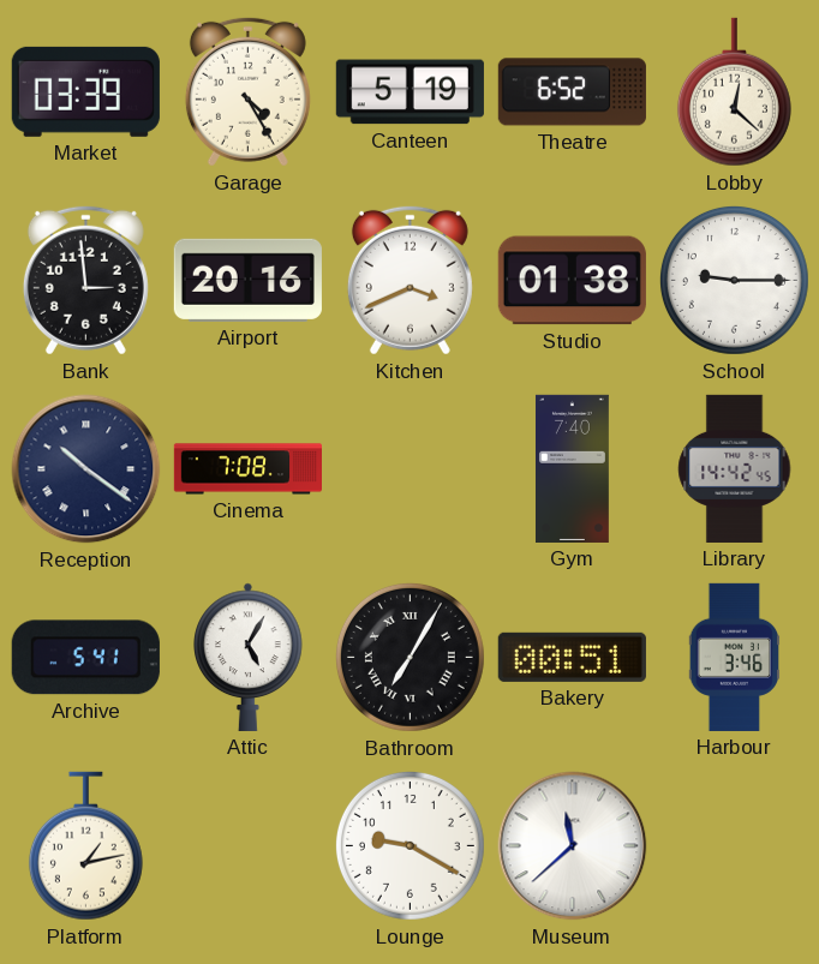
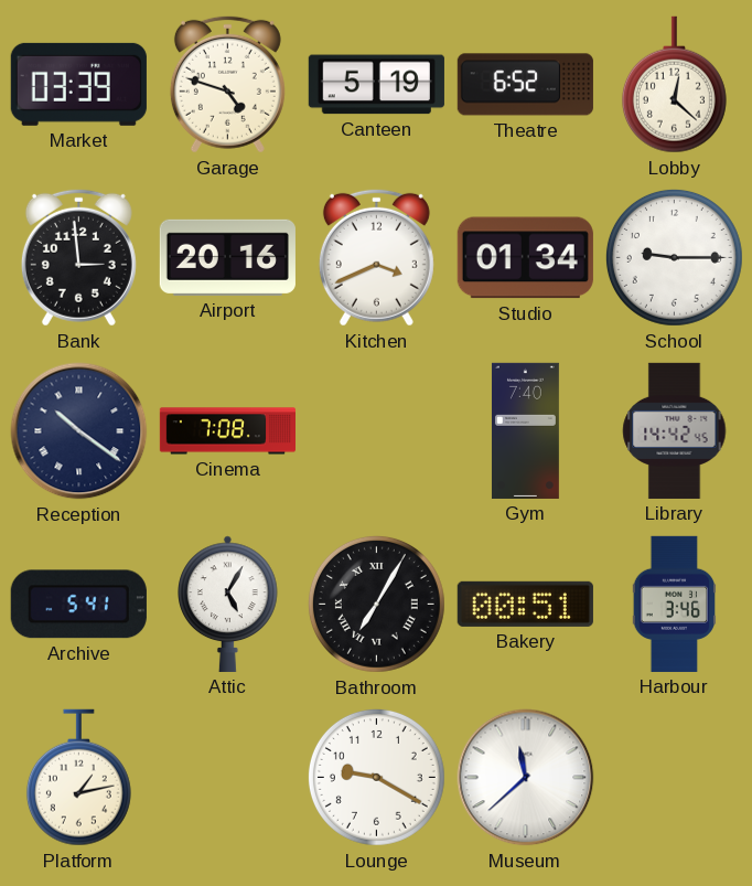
Garage: 4:25 -> 4:48 (227, 84)
Studio: 01:38 -> 01:34 (525, 258)
